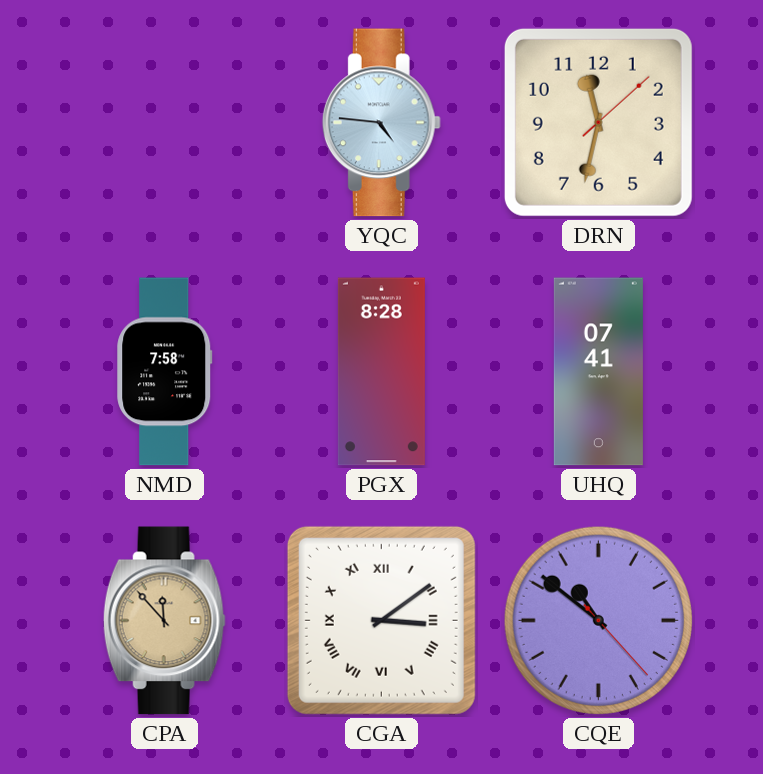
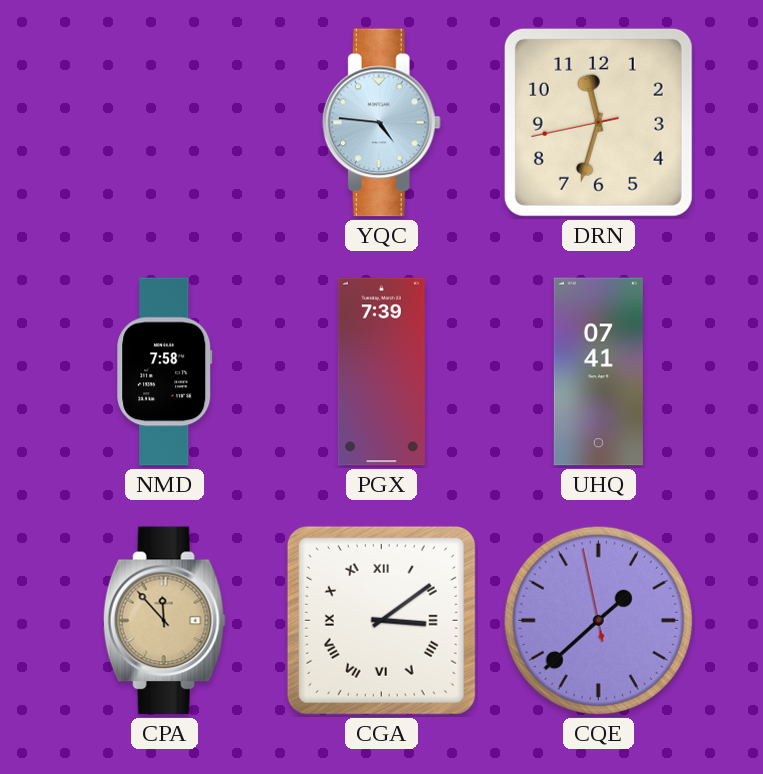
DRN: 11:32:08 -> 11:32:43 (598, 122)
PGX: 8:28 -> 7:39 (381, 372)
CQE: 10:51 -> 1:37 (598, 620)
